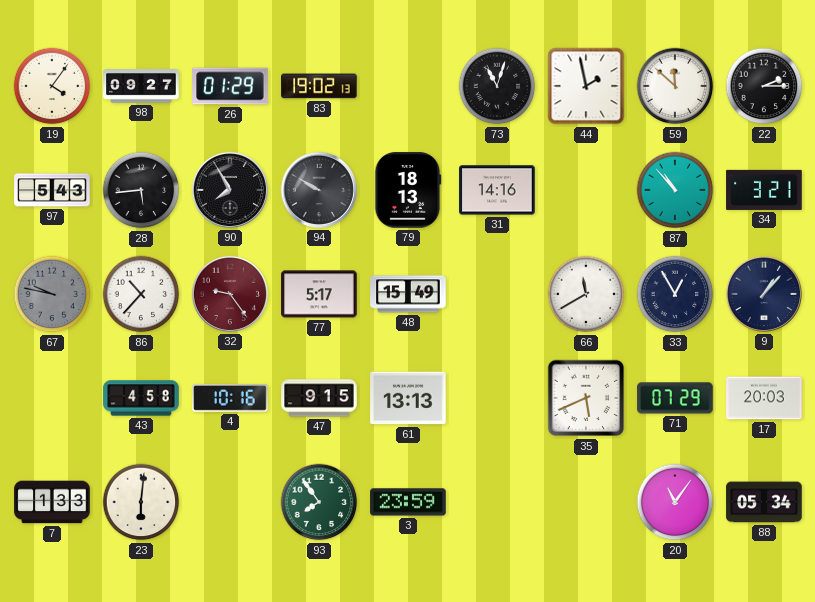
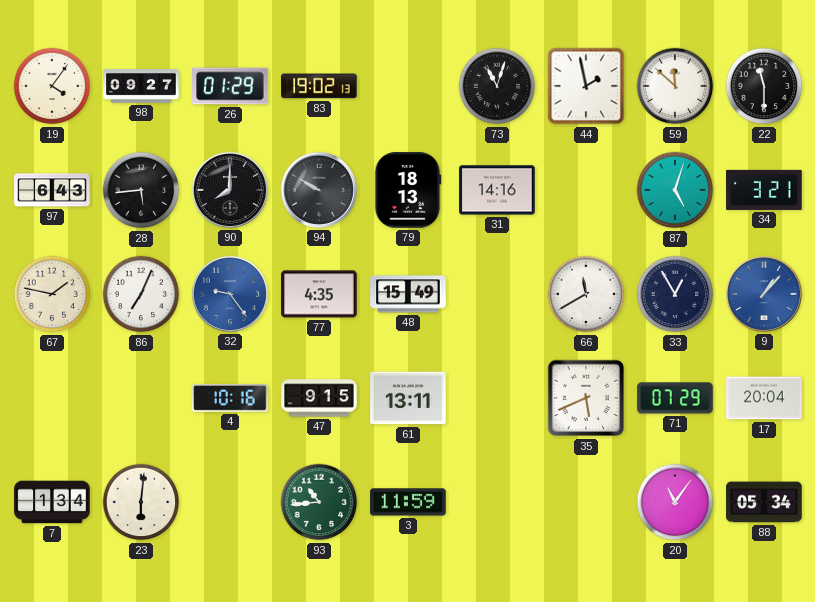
22: 2:15 -> 11:30 (764, 86)
97: 5:43 -> 6:43 (52, 190)
90: 7:55 -> 8:00 (230, 190)
87: 10:53 -> 5:03 (675, 190)
67: 9:47 -> 1:47 (52, 294)
67 dial: grey -> cream (52, 294)
86: 10:37 -> 7:04 (141, 294)
32 dial: burgundy -> blue (230, 294)
77: 5:17 -> 4:35 (319, 294)
9 dial: navy -> blue (764, 294)
43: 4:58 -> none (141, 398)
61: 13:13 -> 13:11 (408, 398)
17: 20:03 -> 20:04 (764, 398)
7: 1:33 -> 1:34 (52, 502)
93: 7:54 -> 10:44 (319, 502)
3: 23:59 -> 11:59 (408, 502)
